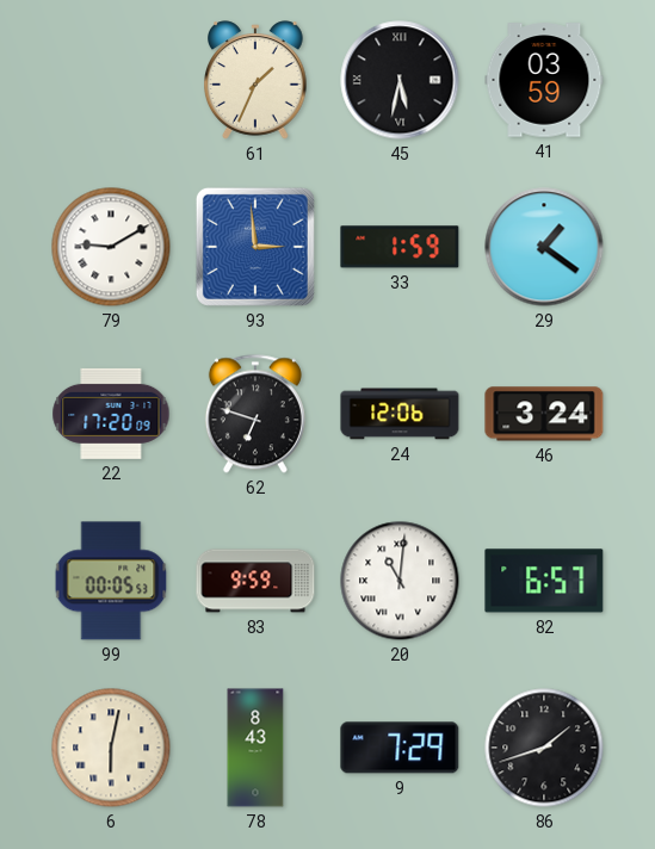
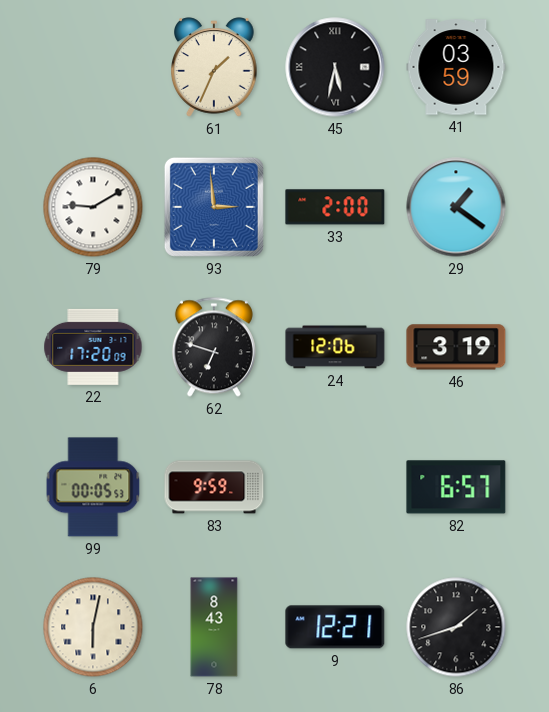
33: 1:59 -> 2:00 (335, 207)
46: 3:24 -> 3:19 (456, 347)
20: 11:01 -> none (400, 581)
9: 7:29 -> 12:21 (335, 627)
